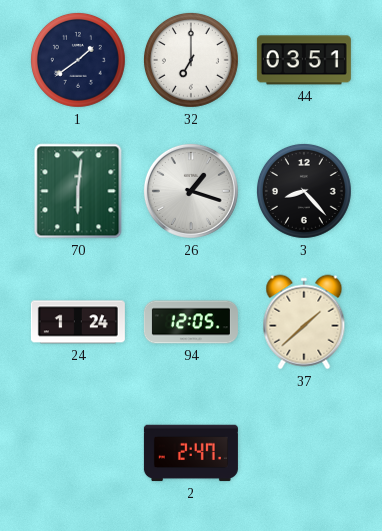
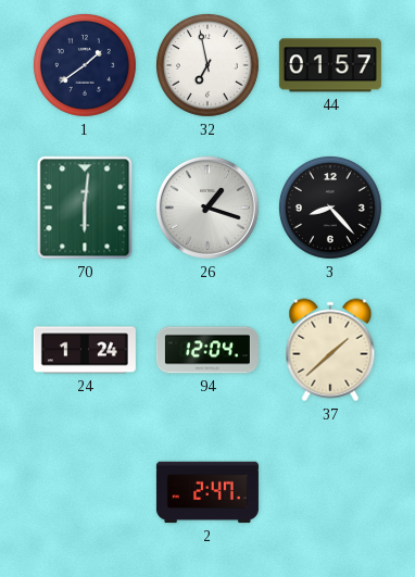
32: 7:00 -> 6:58 (207, 65)
44: 03:51 -> 01:57 (330, 65)
94: 12:05 -> 12:04 (207, 350)
